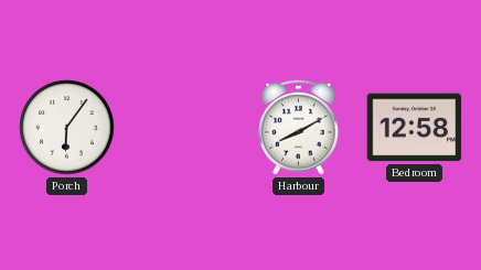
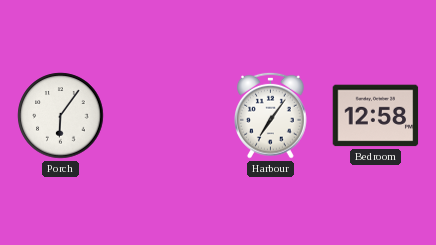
Harbour: 8:10 -> 7:06 (271, 115)
